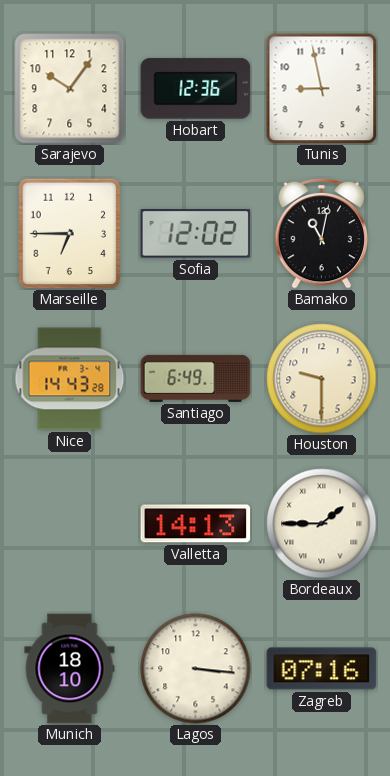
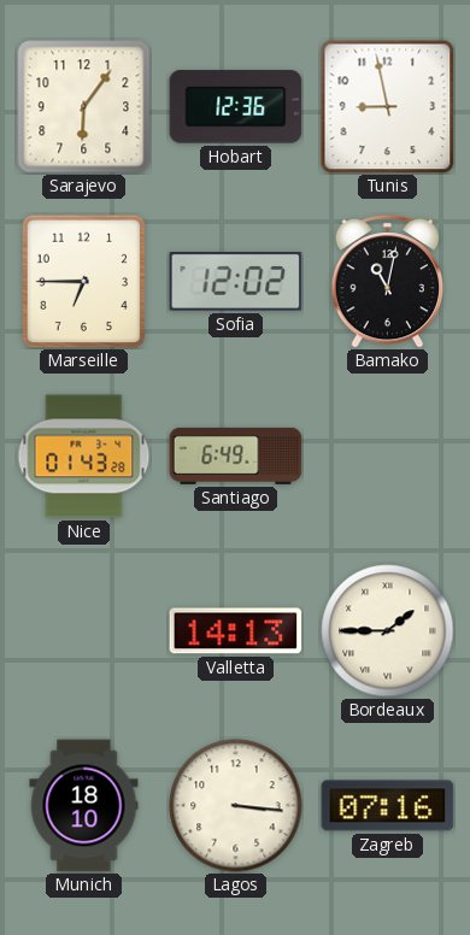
Sarajevo: 10:06 -> 6:06 (84, 107)
Nice: 14:43 -> 01:43 (84, 457)
Houston: 9:30 -> none (322, 379)
